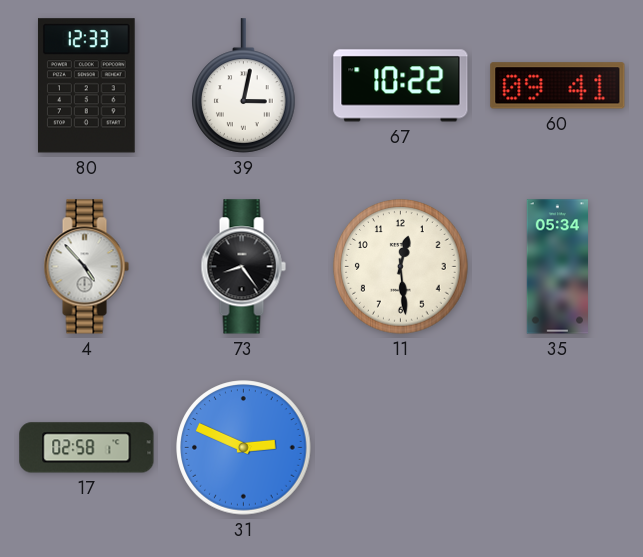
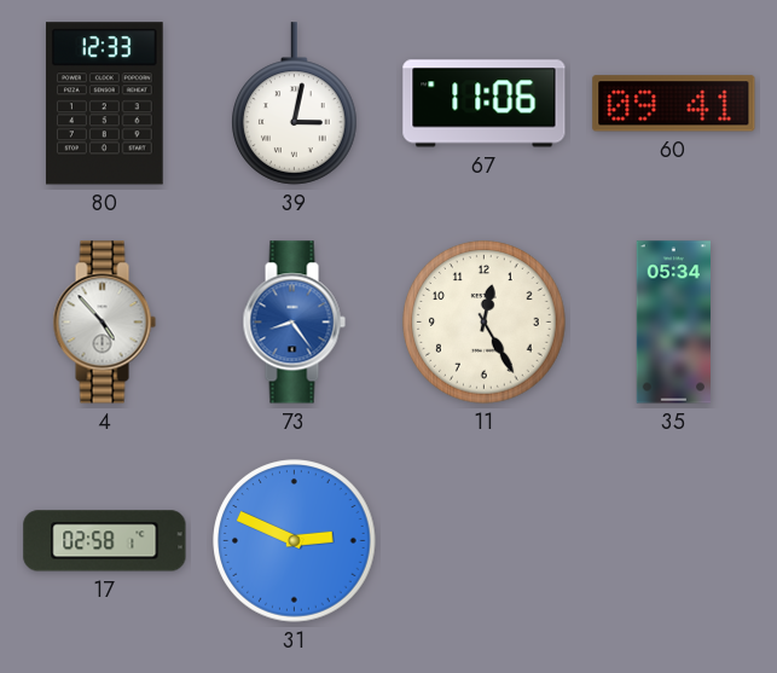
67: 10:22 -> 11:06 (485, 104)
73 dial: black -> blue (294, 323)
11: 12:29 -> 12:25 (485, 323)
